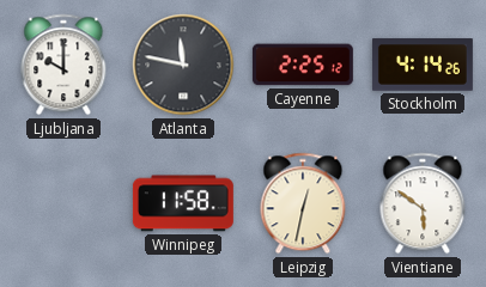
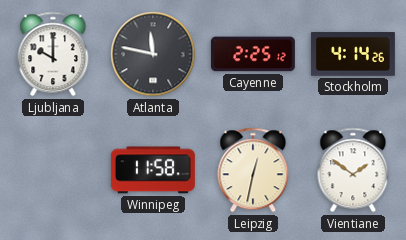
Vientiane: 5:51 -> 1:51 (353, 170)
